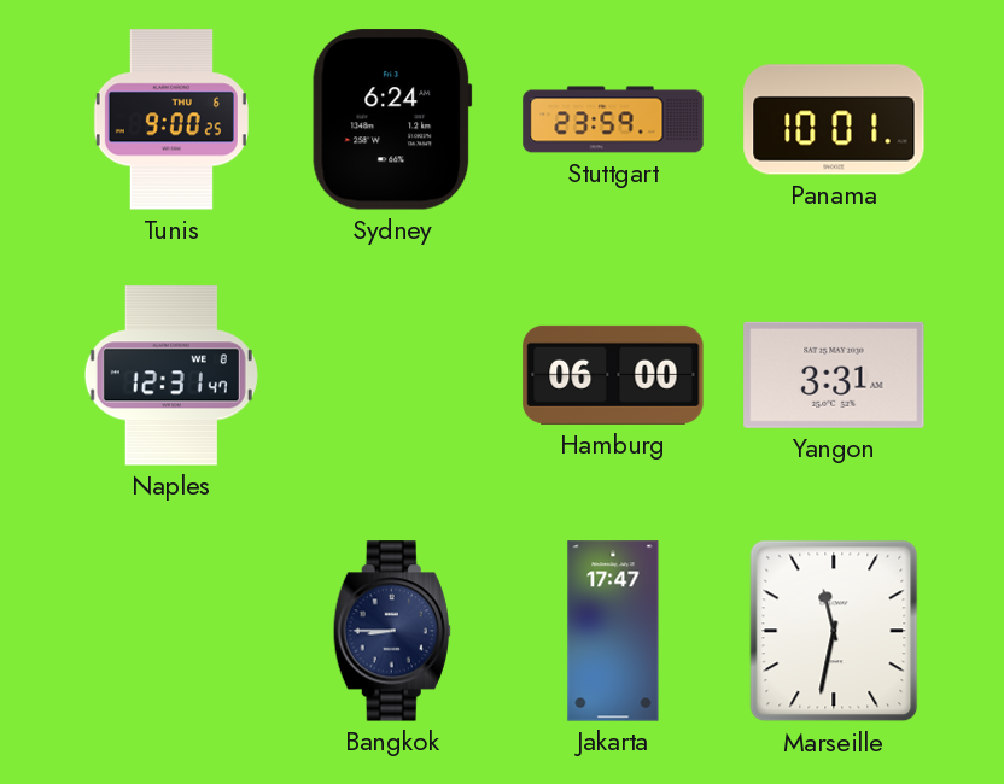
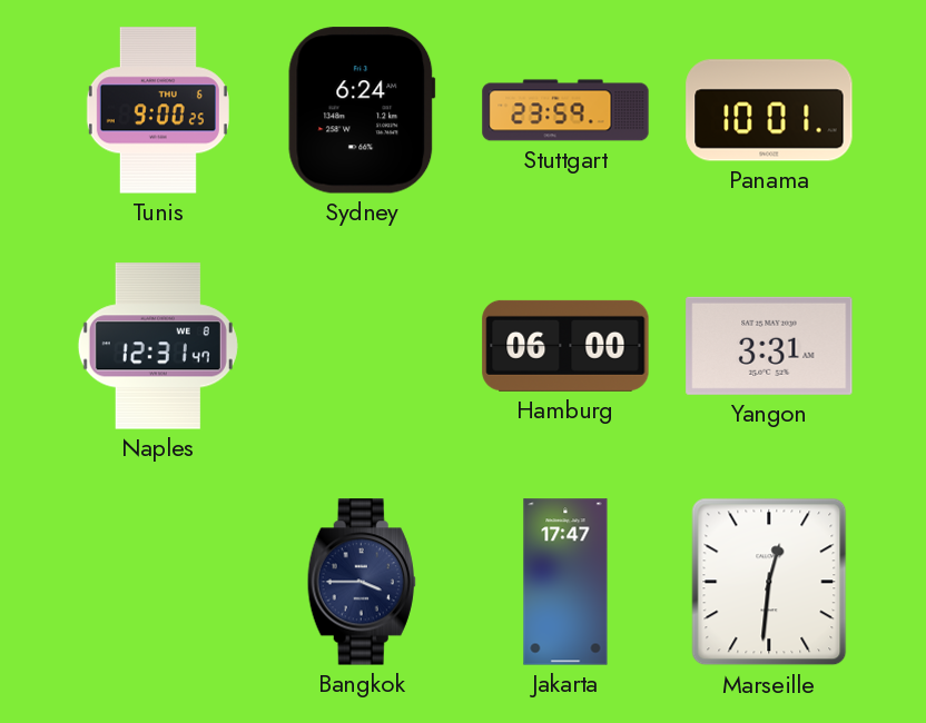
Bangkok: 8:45 -> 3:45 (362, 582)
Marseille: 11:32 -> 12:31 (769, 582)
